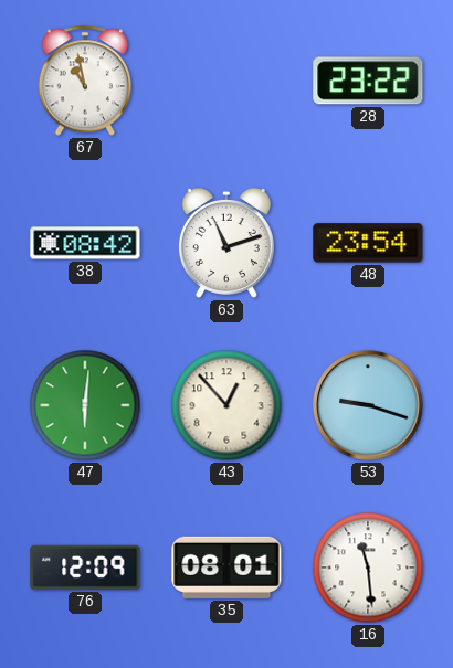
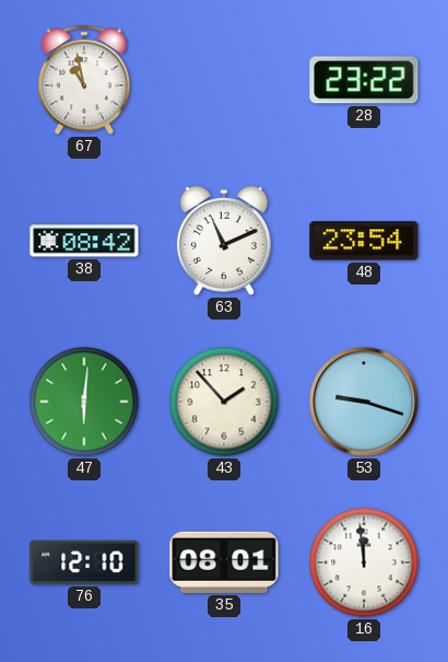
63: 11:12 -> 11:11 (224, 241)
43: 12:53 -> 1:53 (224, 402)
76: 12:09 -> 12:10 (84, 562)
16: 11:29 -> 11:59 (364, 562)
